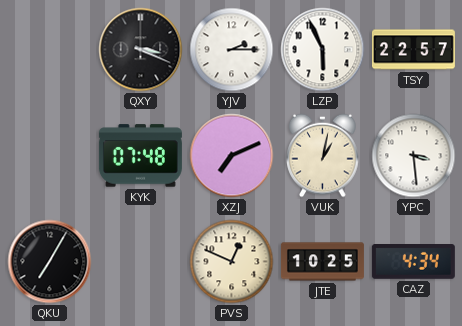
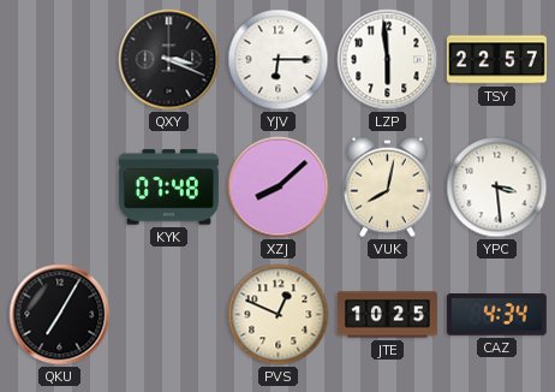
YJV: 2:15 -> 6:15 (279, 60)
LZP: 5:56 -> 5:59 (388, 60)
XZJ: 7:11 -> 8:08 (279, 188)
VUK: 1:02 -> 8:02 (388, 188)
